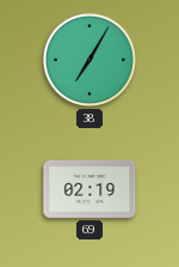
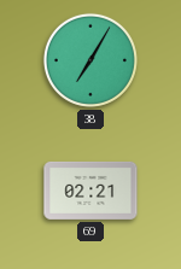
69: 02:19 -> 02:21 (91, 191)
